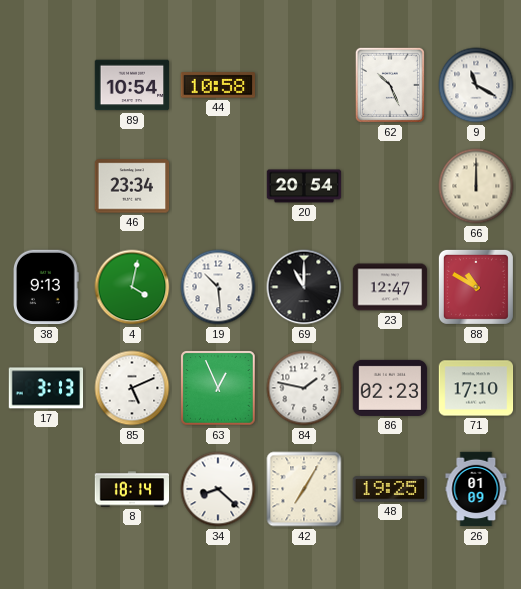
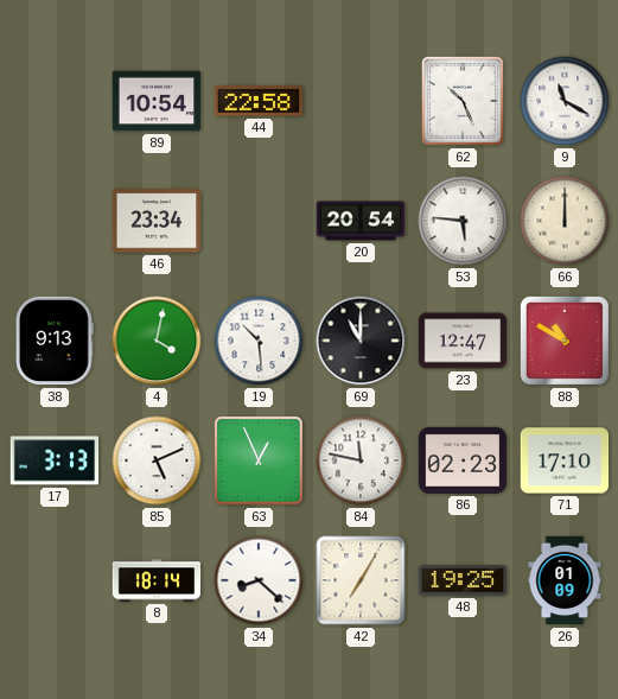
44: 10:58 -> 22:58 (259, 101)
53: none -> 5:46 (463, 221)
84: 1:47 -> 11:47 (361, 460)
